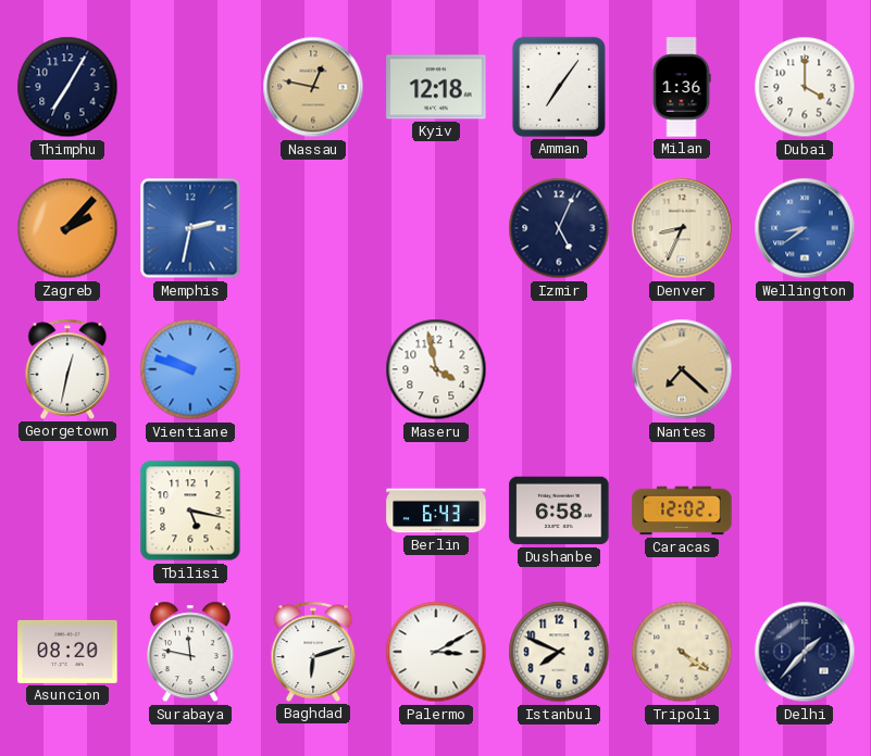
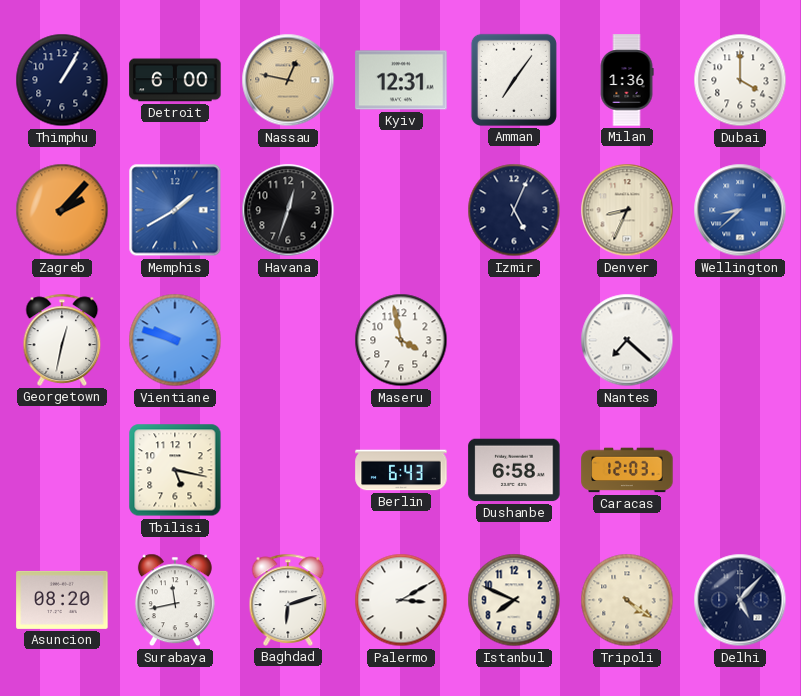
Thimphu: 7:05 -> 1:05 (62, 80)
Detroit: none -> 6:00 (175, 80)
Kyiv: 12:18 -> 12:31 (401, 80)
Memphis: 2:32 -> 1:40 (175, 210)
Havana: none -> 12:33 (288, 210)
Wellington: 8:39 -> 8:38 (740, 210)
Nantes dial: champagne -> white (627, 340)
Caracas: 12:02 -> 12:03 (627, 470)
Surabaya: 11:47 -> 11:43 (175, 600)
Delhi: 1:37 -> 5:07 (740, 600)
